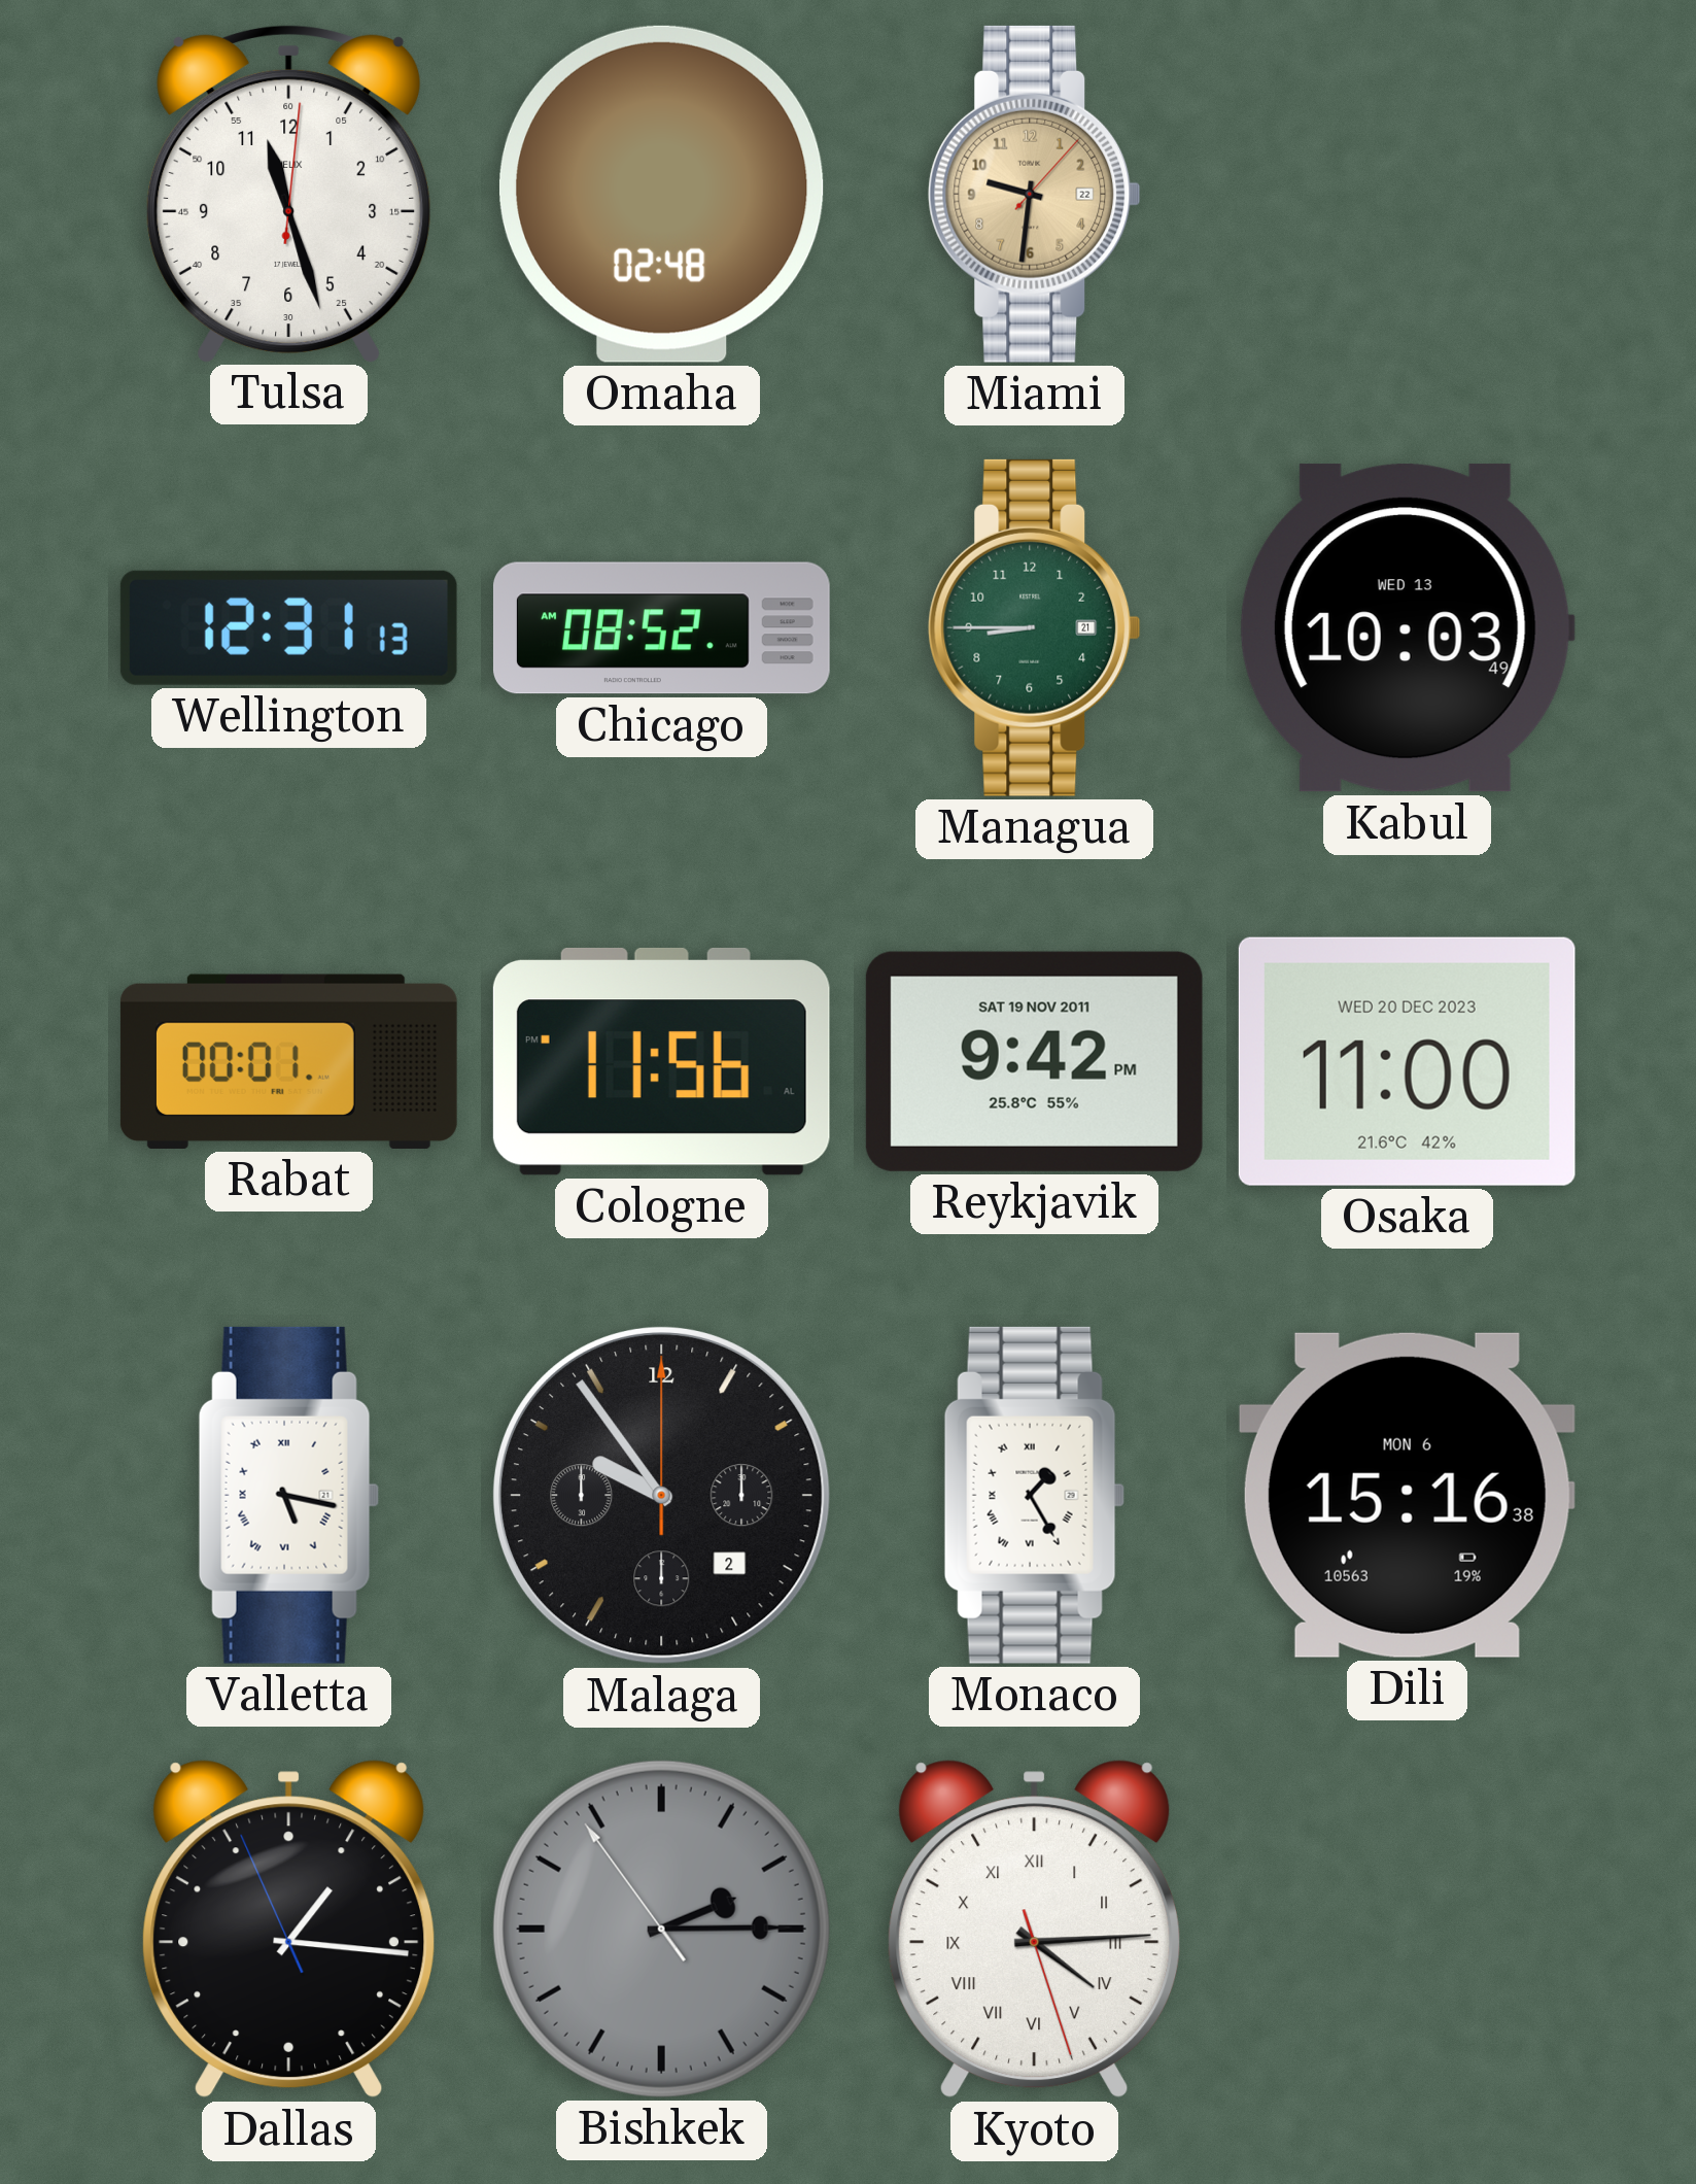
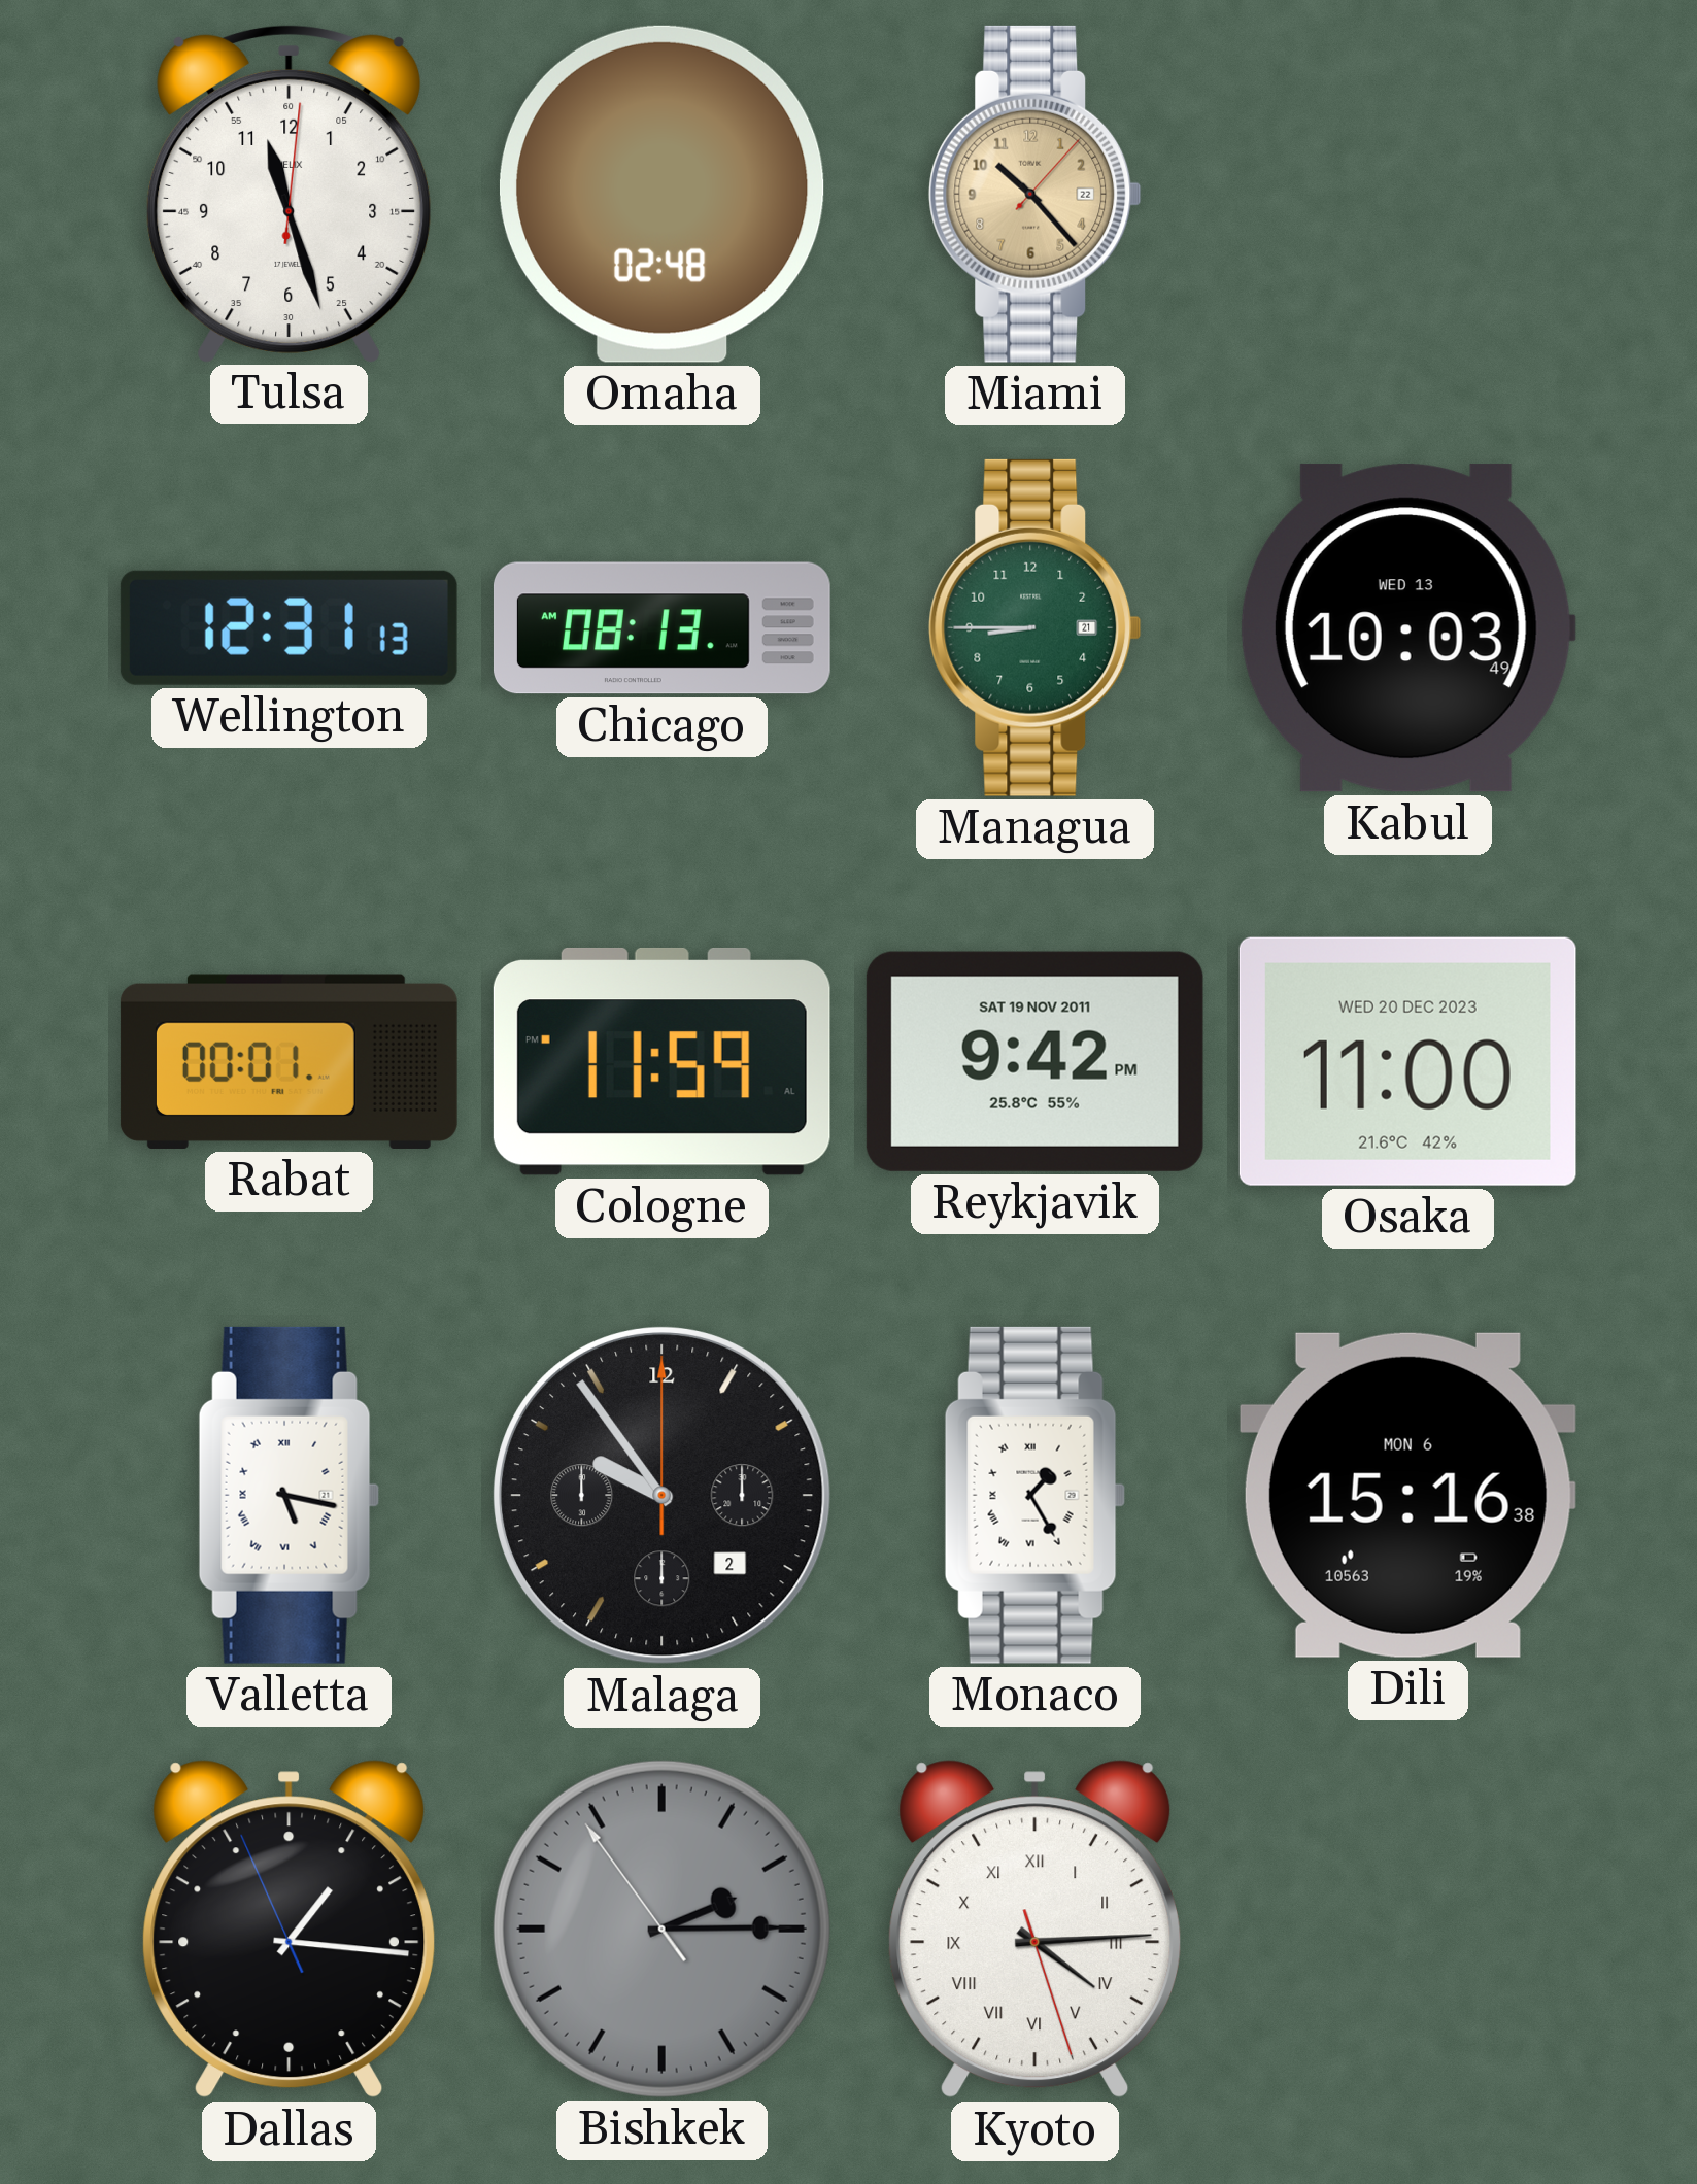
Miami: 9:31 -> 10:23 (1036, 194)
Chicago: 08:52 -> 08:13 (661, 628)
Cologne: 11:56 -> 11:59 (661, 1061)
